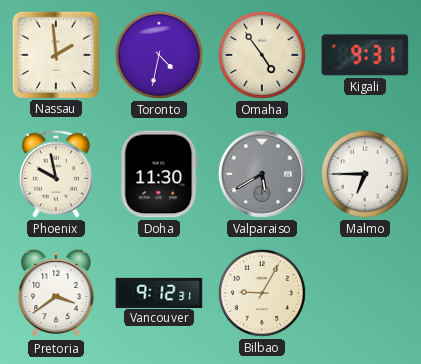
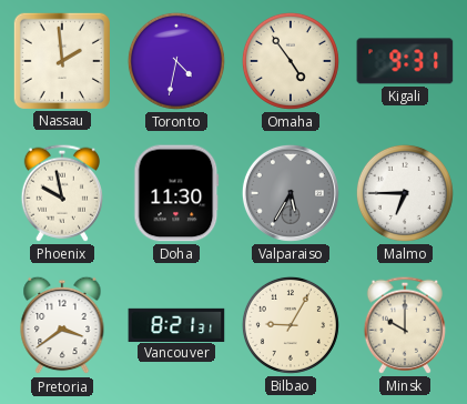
Valparaiso: 5:40 -> 5:35 (291, 193)
Vancouver: 9:12 -> 8:21 (176, 324)
Minsk: none -> 10:00 (405, 325)
